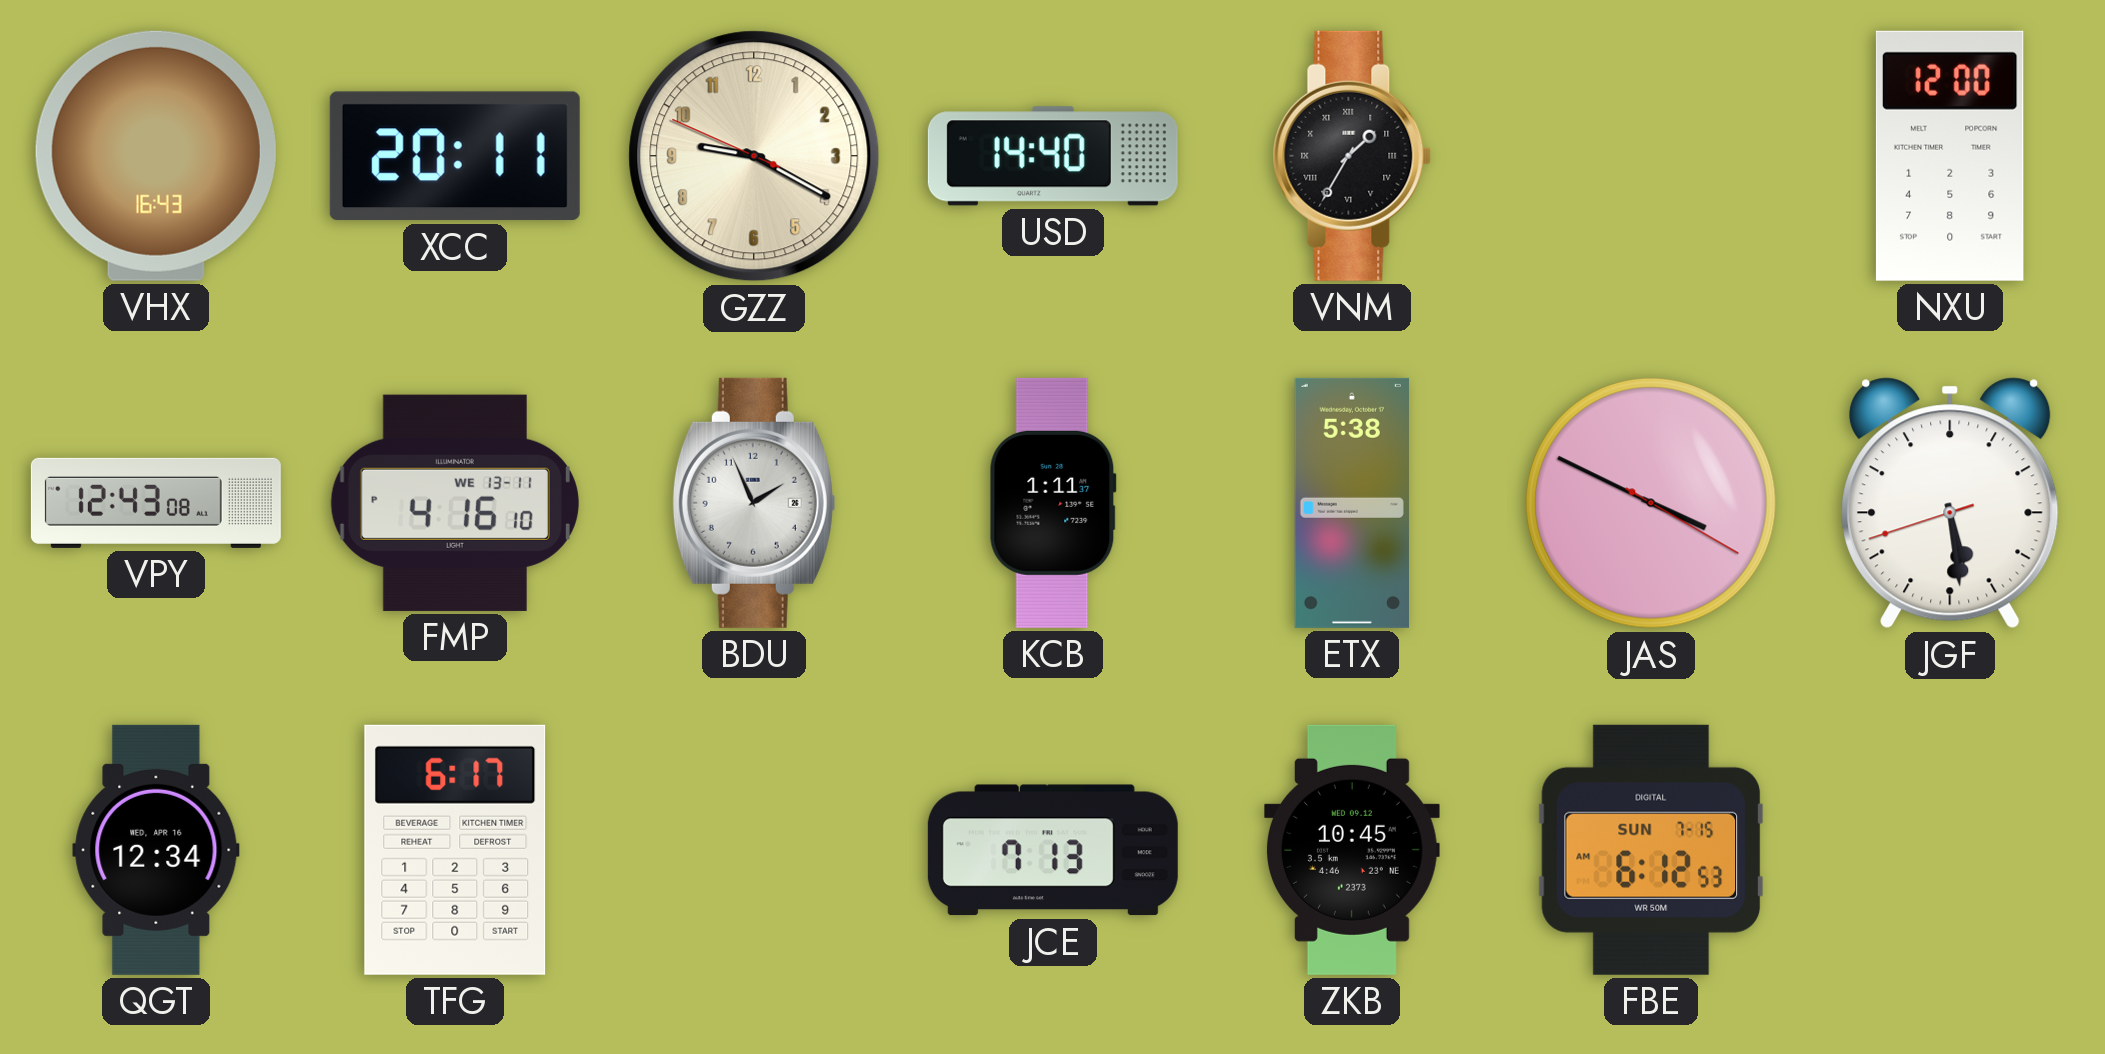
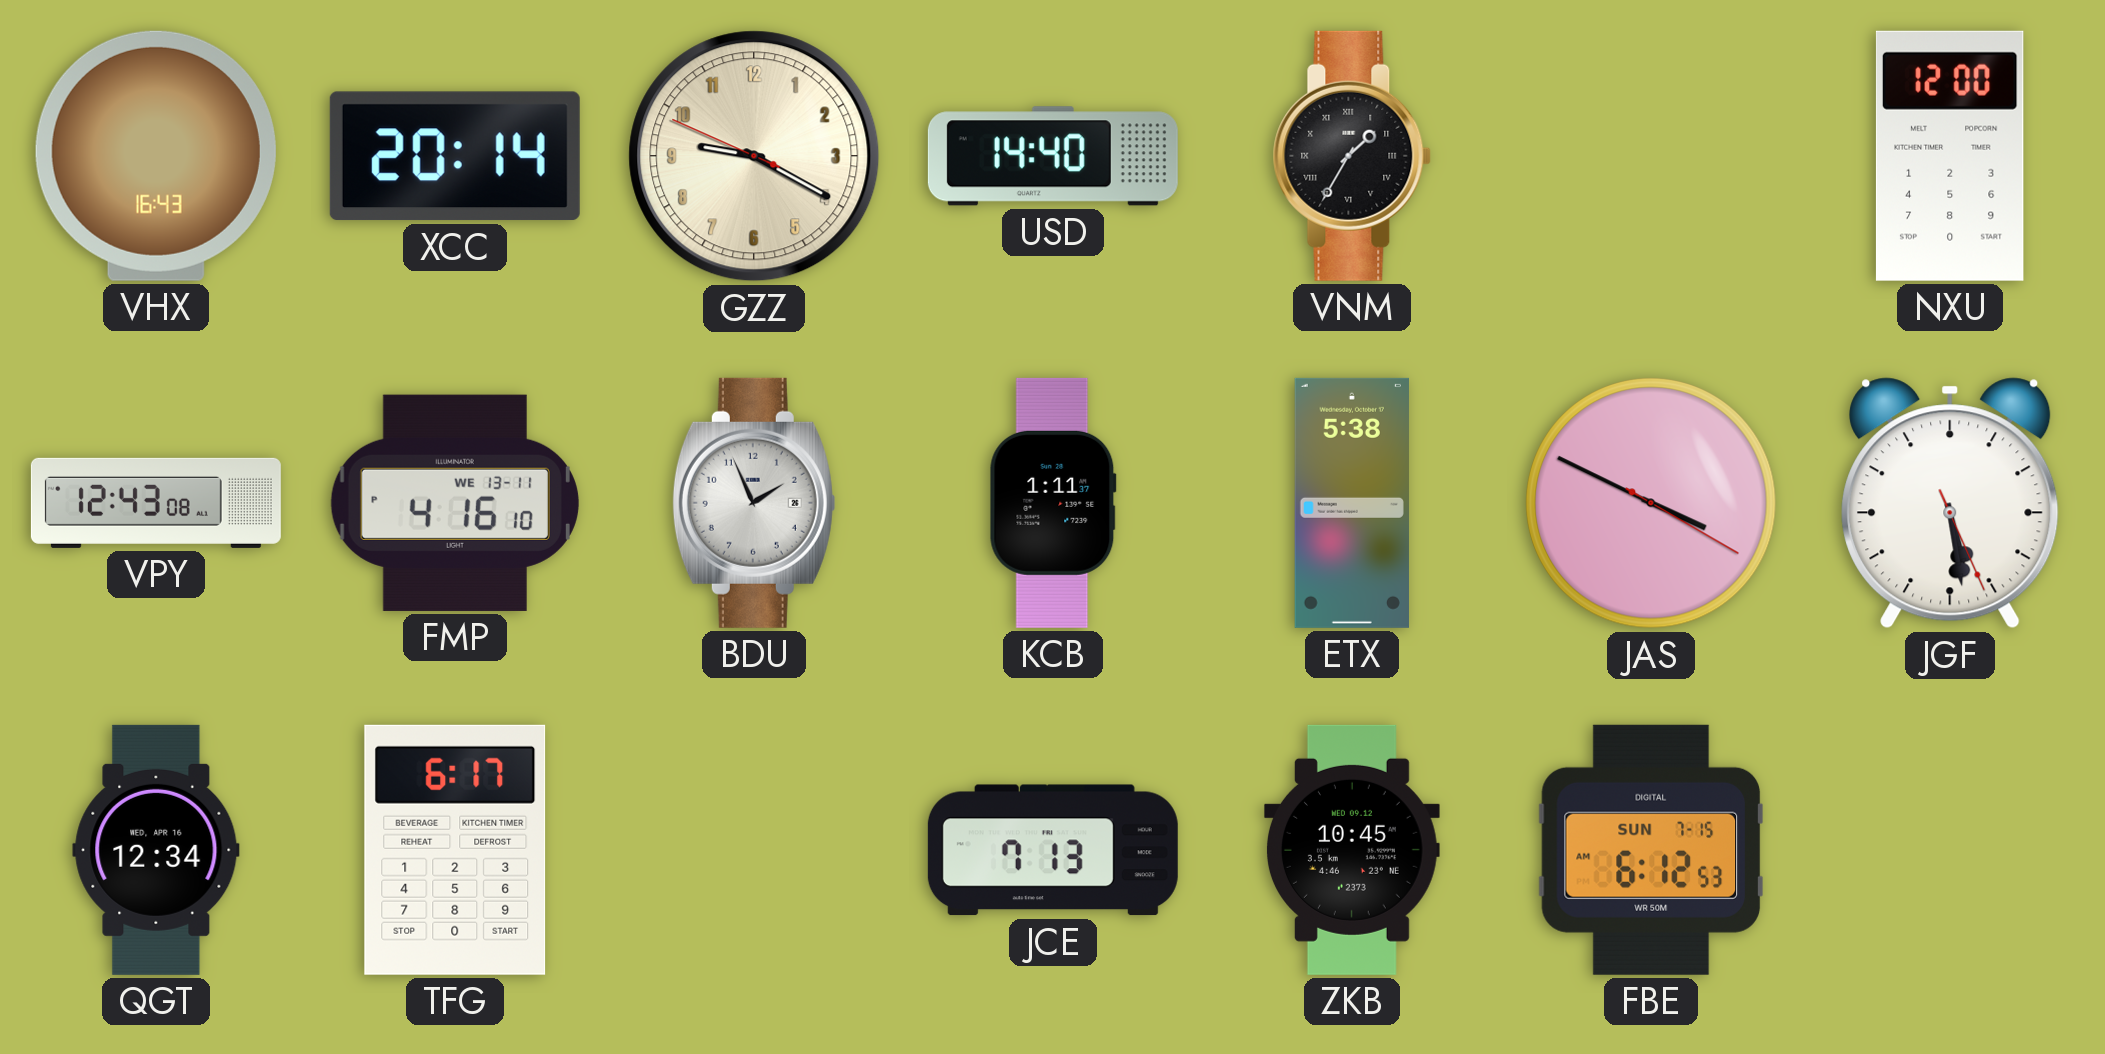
XCC: 20:11 -> 20:14 (455, 156)
JGF: 5:28:42 -> 5:28:26 (1950, 503)
